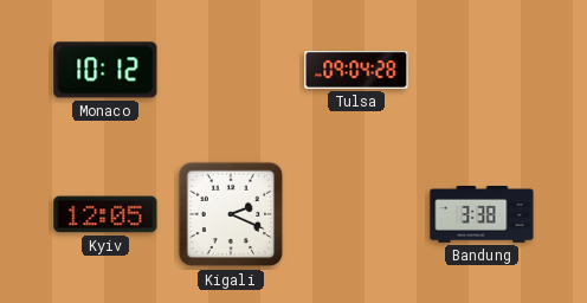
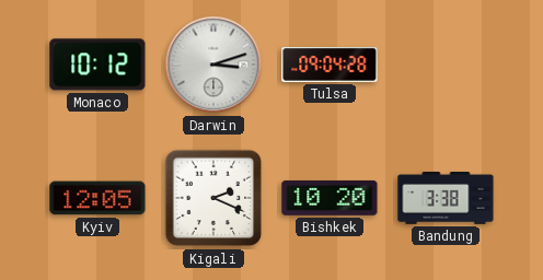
Darwin: none -> 3:12 (213, 65)
Bishkek: none -> 10:20 (330, 198)
